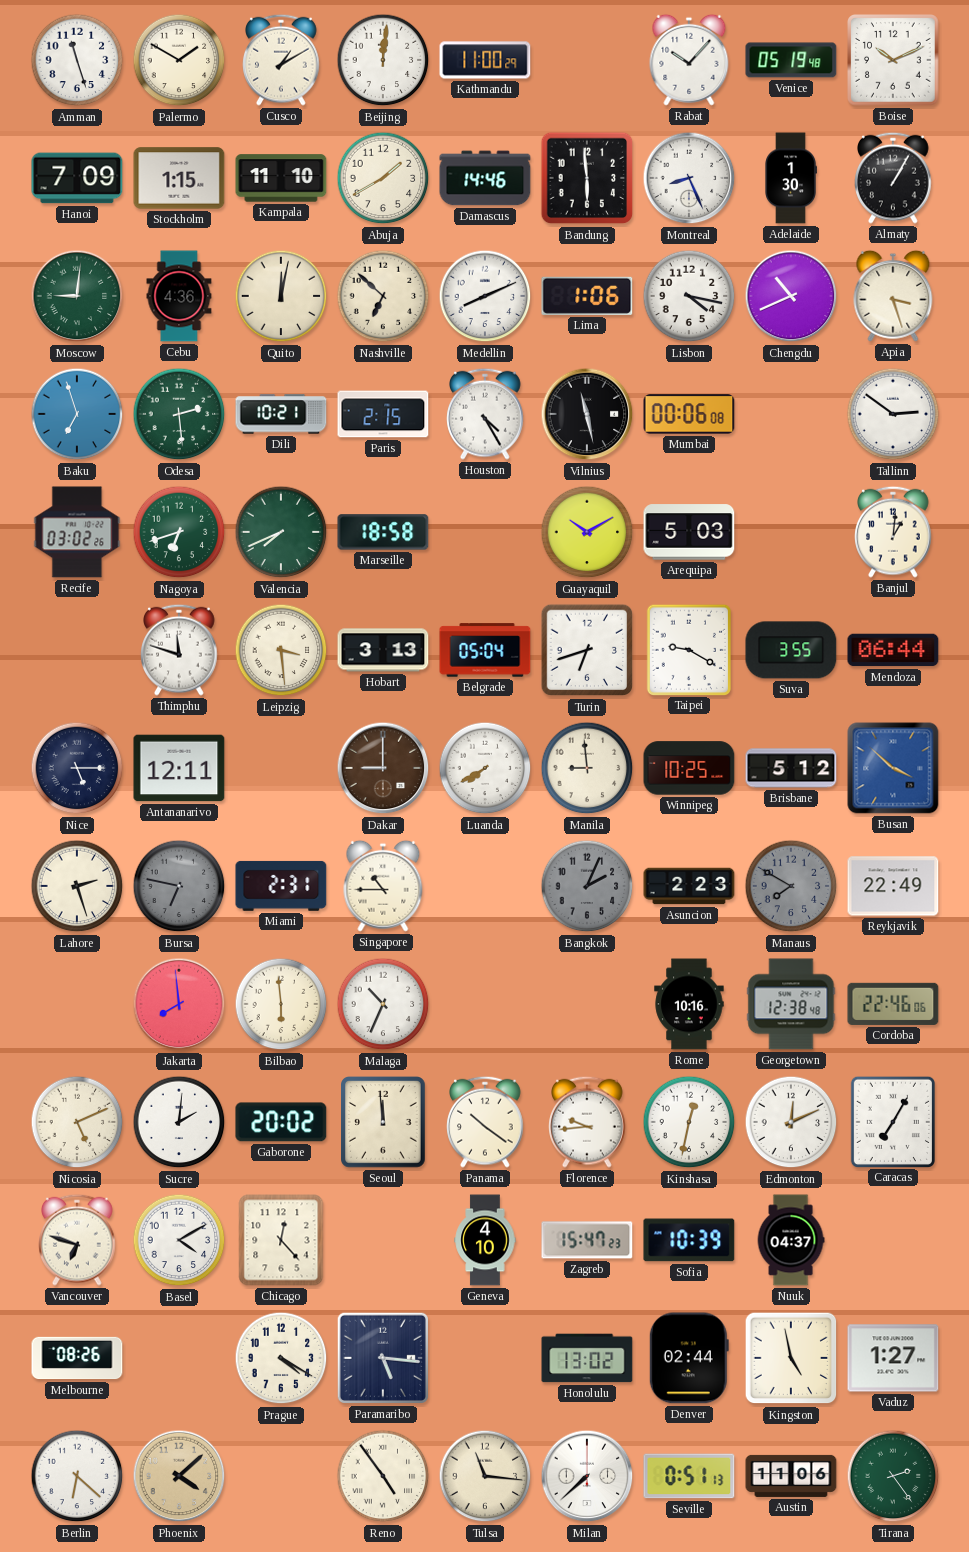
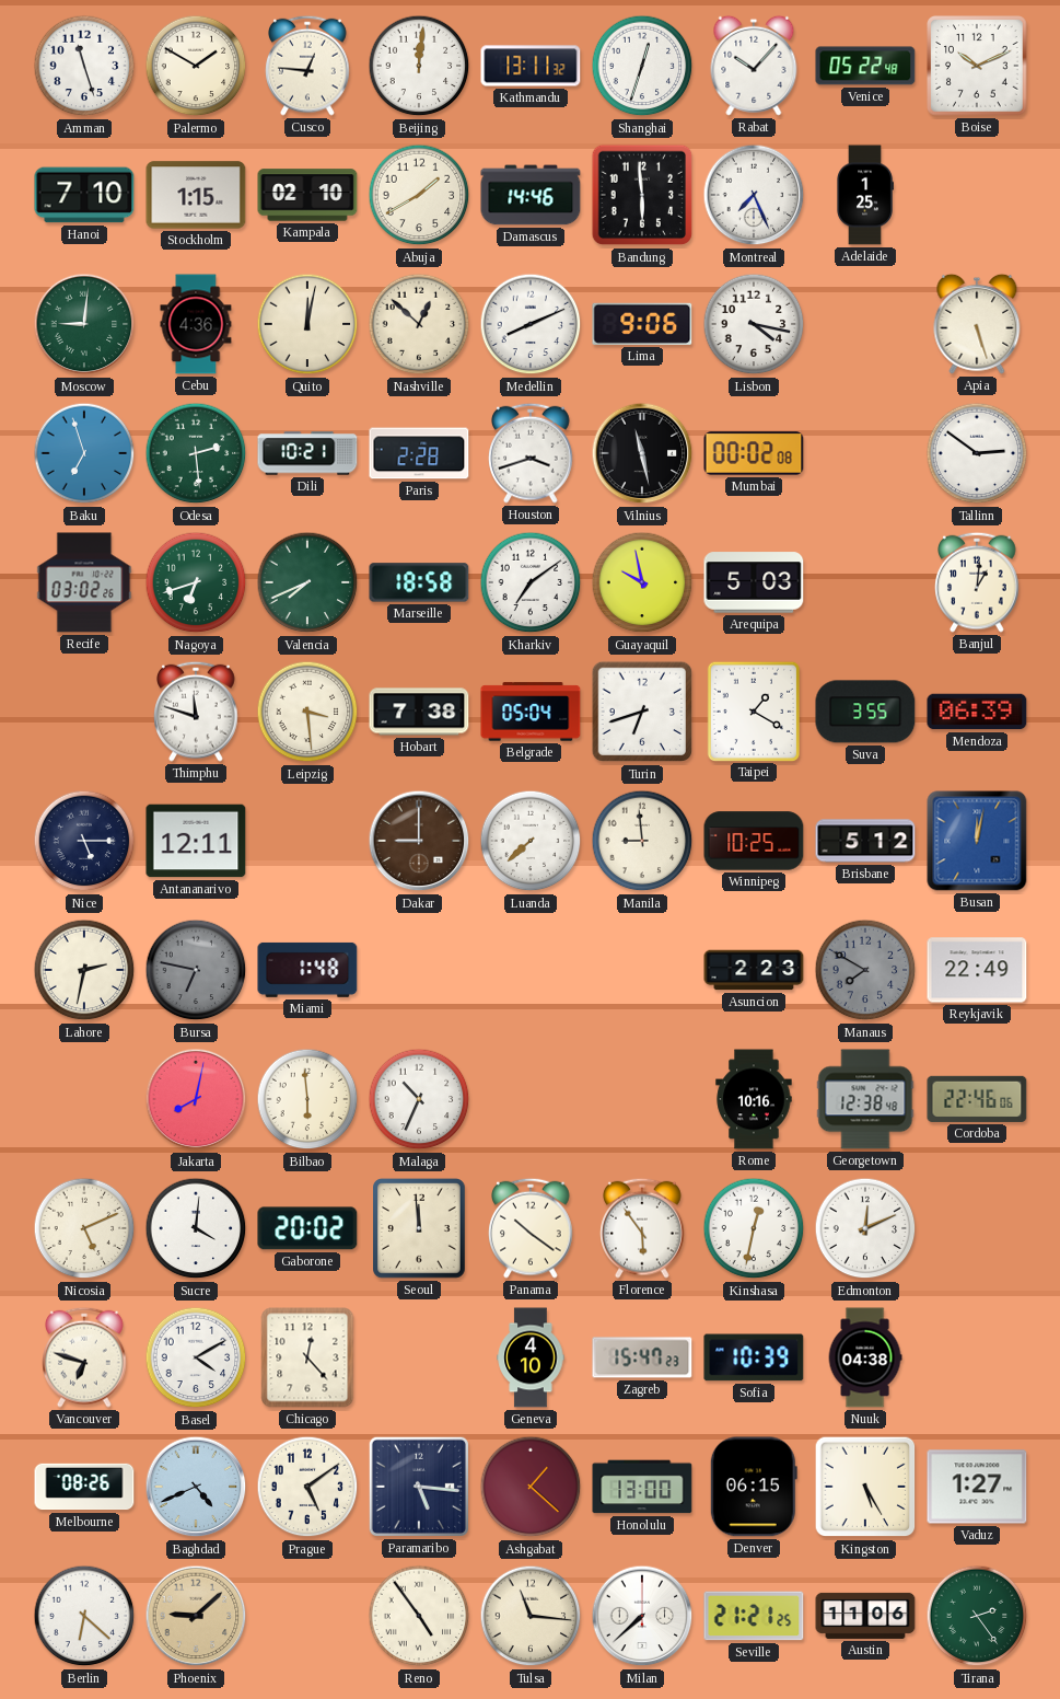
Cusco: 1:10 -> 12:46 (307, 66)
Kathmandu: 11:00 -> 13:11 (531, 66)
Shanghai: none -> 12:33 (642, 66)
Venice: 05:19 -> 05:22 (865, 66)
Hanoi: 7:09 -> 7:10 (84, 195)
Kampala: 11:10 -> 02:10 (307, 195)
Montreal: 8:26 -> 7:26 (754, 195)
Adelaide: 1:30 -> 1:25 (865, 195)
Almaty: 1:05 -> none (893, 178)
Nashville: 6:52 -> 12:52 (419, 324)
Lima: 1:06 -> 9:06 (642, 324)
Chengdu: 10:41 -> none (791, 296)
Apia: 3:27 -> 5:27 (977, 324)
Paris: 2:15 -> 2:28 (419, 453)
Houston: 4:25 -> 3:42 (531, 453)
Mumbai: 00:06 -> 00:02 (754, 453)
Kharkiv: none -> 7:09 (531, 582)
Guayaquil: 10:10 -> 9:58 (642, 582)
Hobart: 3:13 -> 7:38 (419, 712)
Taipei: 9:20 -> 1:20 (753, 710)
Mendoza: 06:44 -> 06:39 (977, 712)
Luanda: 7:40 -> 7:38 (531, 841)
Busan: 3:52 -> 12:02 (977, 841)
Lahore: 2:27 -> 2:32 (84, 970)
Miami: 2:31 -> 1:48 (307, 970)
Singapore: 10:45 -> none (383, 886)
Bangkok: 2:04 -> none (587, 886)
Jakarta: 7:59 -> 8:02 (196, 1099)
Sucre: 2:01 -> 4:01 (196, 1228)
Florence: 9:44 -> 5:54 (642, 1228)
Caracas: 7:05 -> none (892, 1121)
Nuuk: 04:37 -> 04:38 (865, 1357)
Baghdad: none -> 4:41 (196, 1487)
Prague: 4:20 -> 5:09 (307, 1487)
Ashgabat: none -> 1:22 (531, 1487)
Honolulu: 13:02 -> 13:00 (642, 1487)
Denver: 02:44 -> 06:15 (754, 1487)
Kingston: 4:58 -> 5:25 (865, 1487)
Phoenix: 4:08 -> 9:08 (196, 1616)
Seville: 0:51 -> 21:21 (754, 1616)
